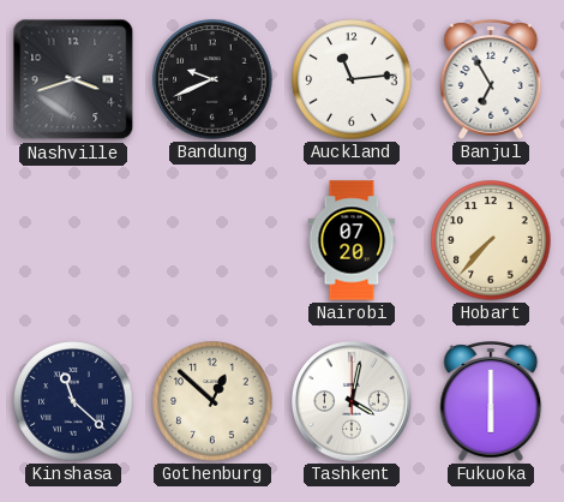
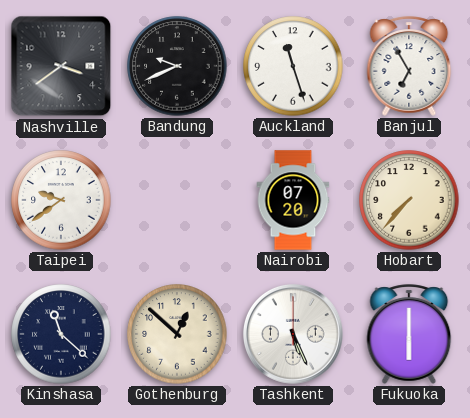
Nashville: 3:42 -> 3:39 (61, 66)
Auckland: 11:14 -> 11:27 (293, 66)
Taipei: none -> 9:39 (61, 200)
Tashkent: 4:02 -> 5:26 (293, 334)
